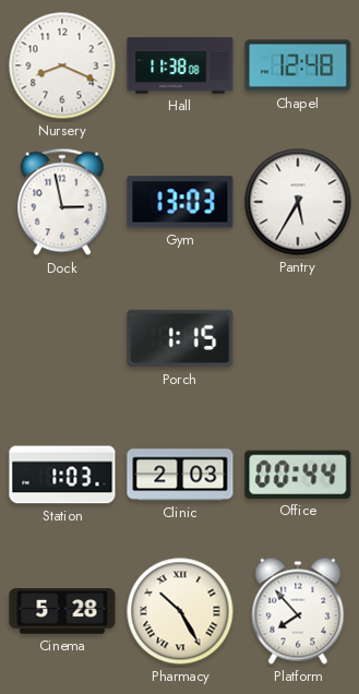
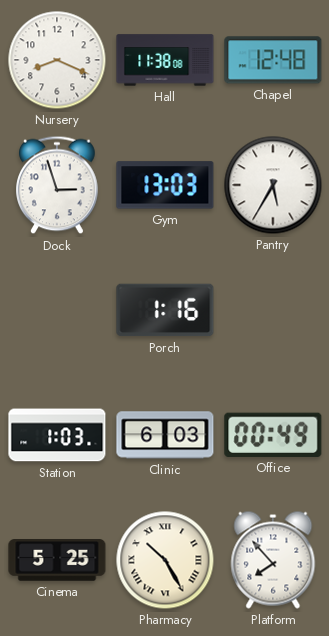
Dock: 2:58 -> 2:57 (58, 185)
Porch: 1:15 -> 1:16 (165, 310)
Clinic: 2:03 -> 6:03 (165, 435)
Office: 00:44 -> 00:49 (273, 435)
Cinema: 5:28 -> 5:25 (57, 560)
